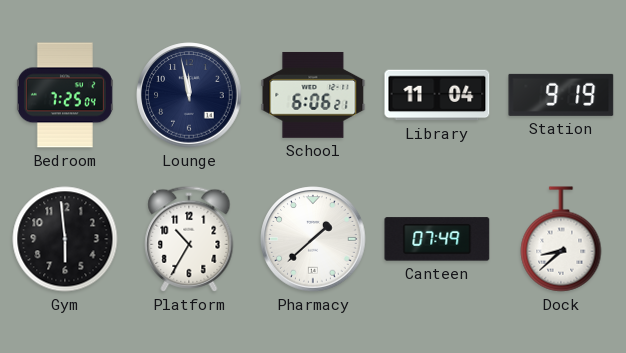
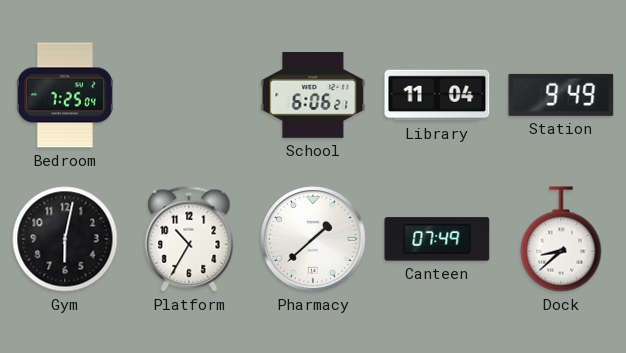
Lounge: 11:58 -> none (189, 95)
Station: 9:19 -> 9:49 (561, 95)
Gym: 5:59 -> 6:02 (65, 239)
